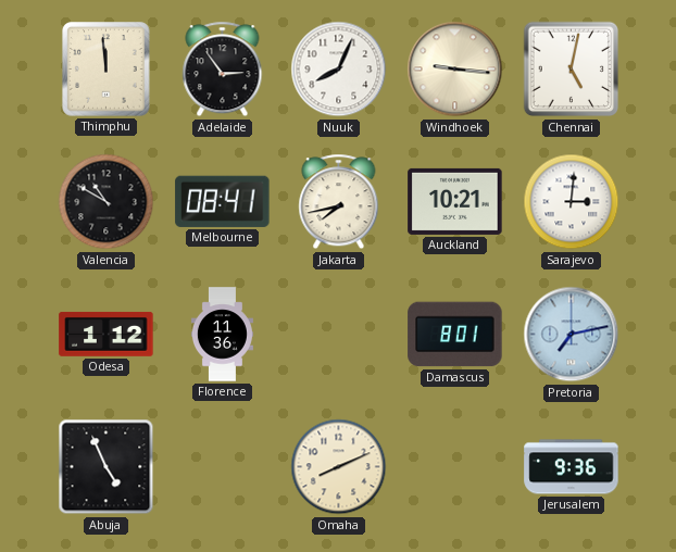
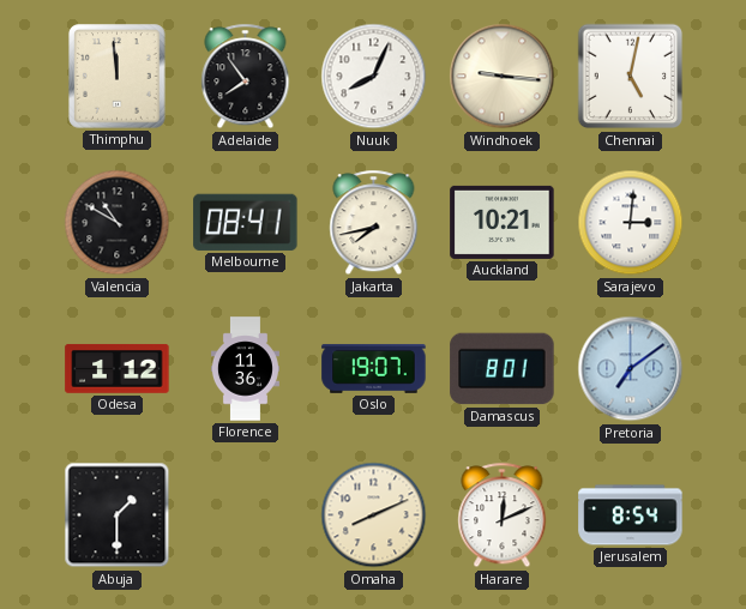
Adelaide: 2:54 -> 7:54 (246, 77)
Oslo: none -> 19:07 (374, 368)
Pretoria: 7:13 -> 7:09 (631, 369)
Abuja: 4:56 -> 1:30 (118, 515)
Harare: none -> 12:11 (503, 515)
Jerusalem: 9:36 -> 8:54 (631, 515)
